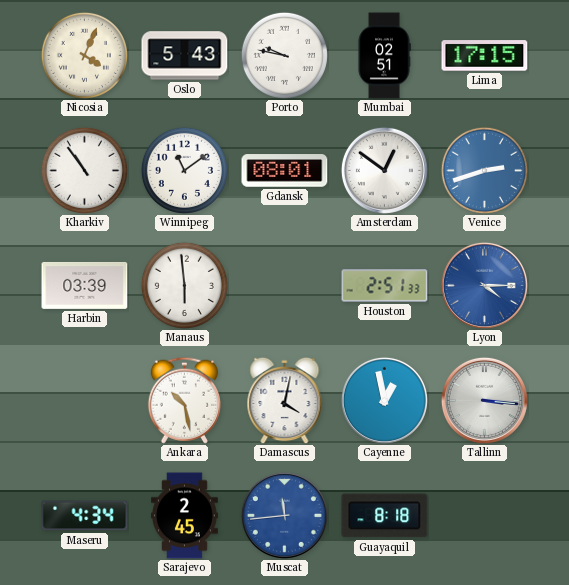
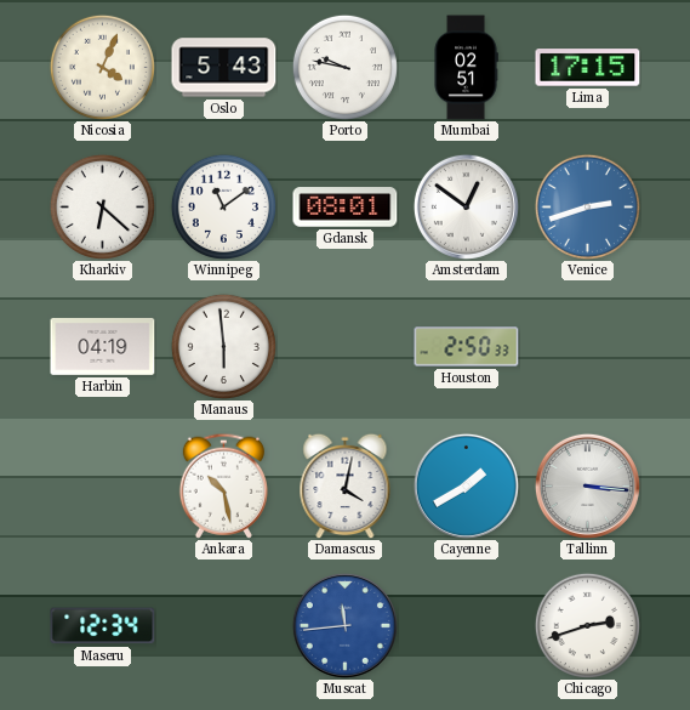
Kharkiv: 10:54 -> 6:22 (102, 206)
Harbin: 03:39 -> 04:19 (103, 346)
Houston: 2:51 -> 2:50 (467, 347)
Lyon: 4:15 -> none (484, 285)
Cayenne: 12:58 -> 1:40 (466, 485)
Maseru: 4:34 -> 12:34 (103, 626)
Sarajevo: 2:45 -> none (185, 516)
Guayaquil: 8:18 -> none (385, 516)
Chicago: none -> 2:42 (587, 625)
